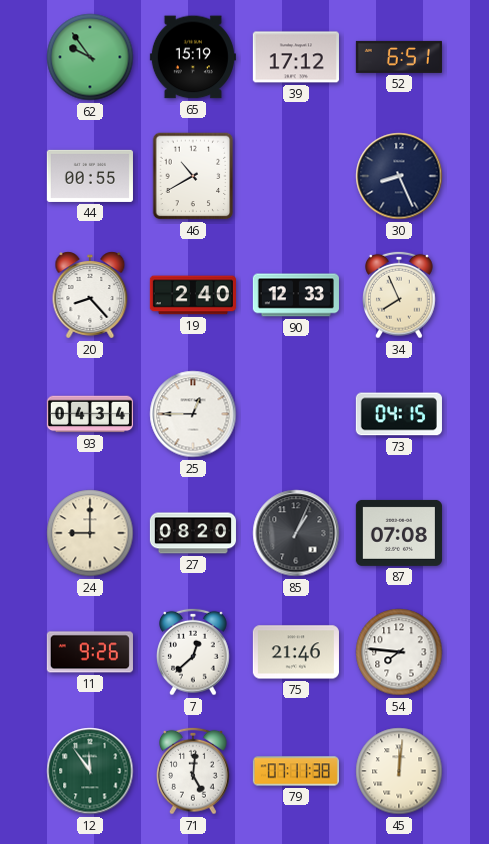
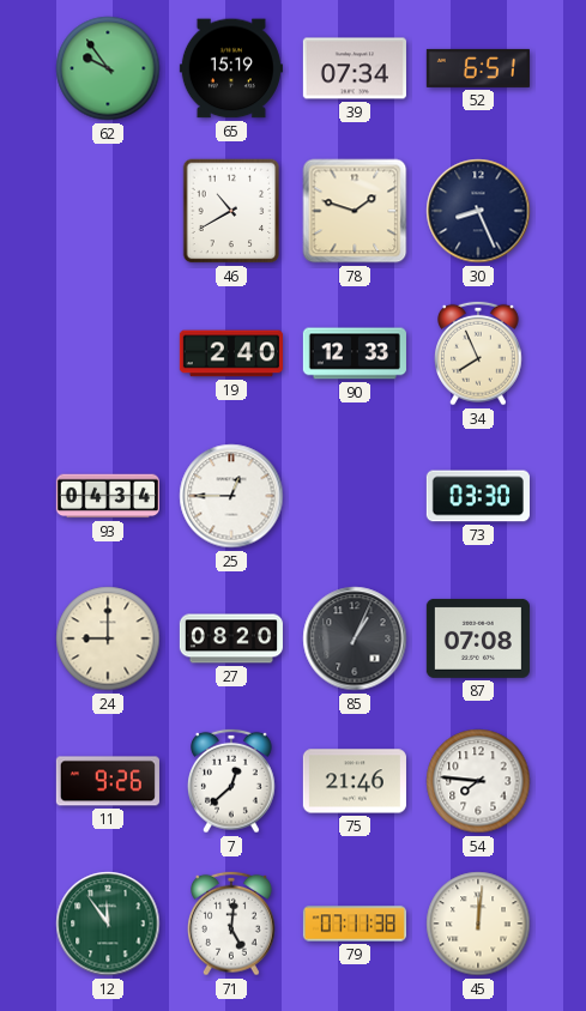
39: 17:12 -> 07:34 (355, 68)
44: 00:55 -> none (90, 176)
78: none -> 1:48 (355, 211)
20: 8:23 -> none (90, 295)
73: 04:15 -> 03:30 (478, 496)
